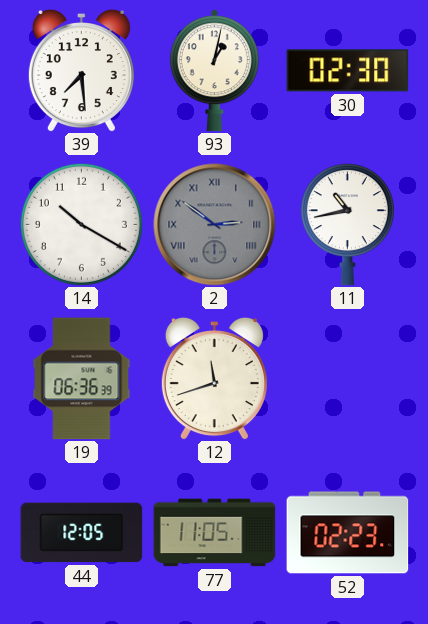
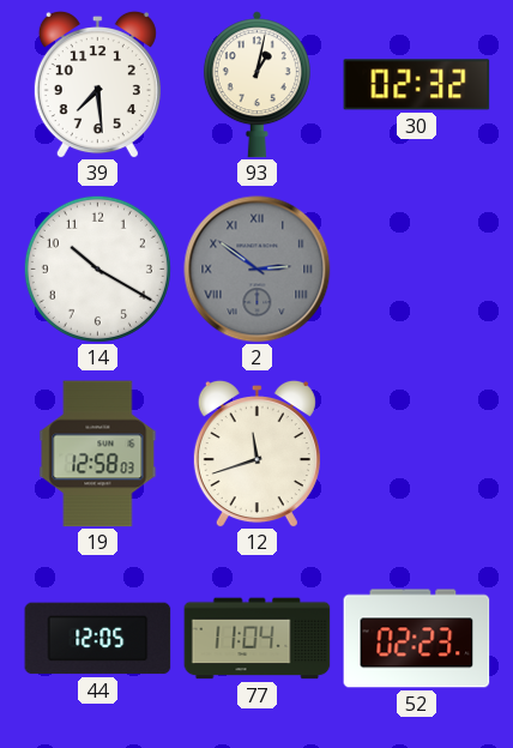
30: 02:30 -> 02:32 (417, 85)
11: 10:43 -> none (347, 225)
19: 06:36 -> 12:58 (98, 454)
77: 11:05 -> 11:04 (258, 639)
